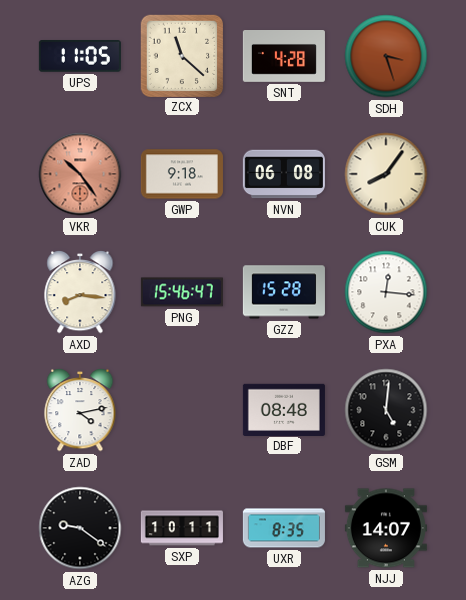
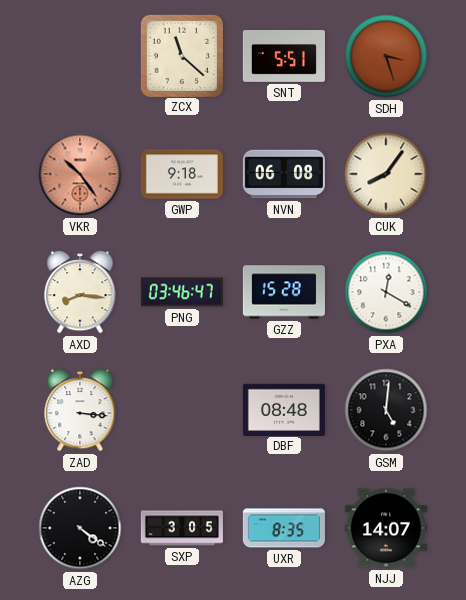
UPS: 11:05 -> none (80, 57)
SNT: 4:28 -> 5:51 (284, 57)
PNG: 15:46 -> 03:46 (182, 292)
PXA: 12:16 -> 12:20 (386, 292)
ZAD: 4:13 -> 3:16 (80, 410)
AZG: 9:21 -> 4:21 (80, 528)
SXP: 10:11 -> 3:05 (182, 528)
